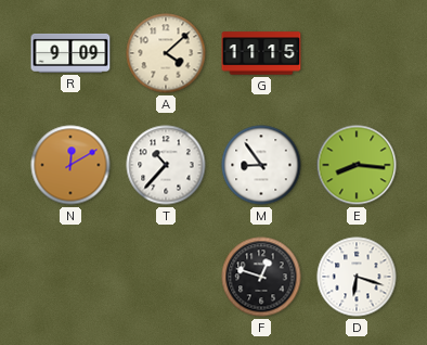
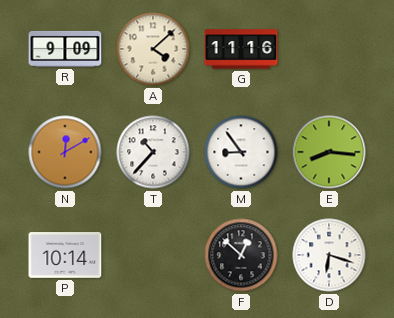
G: 11:15 -> 11:16 (241, 49)
P: none -> 10:14 (65, 255)
F: 12:48 -> 12:52 (241, 255)
